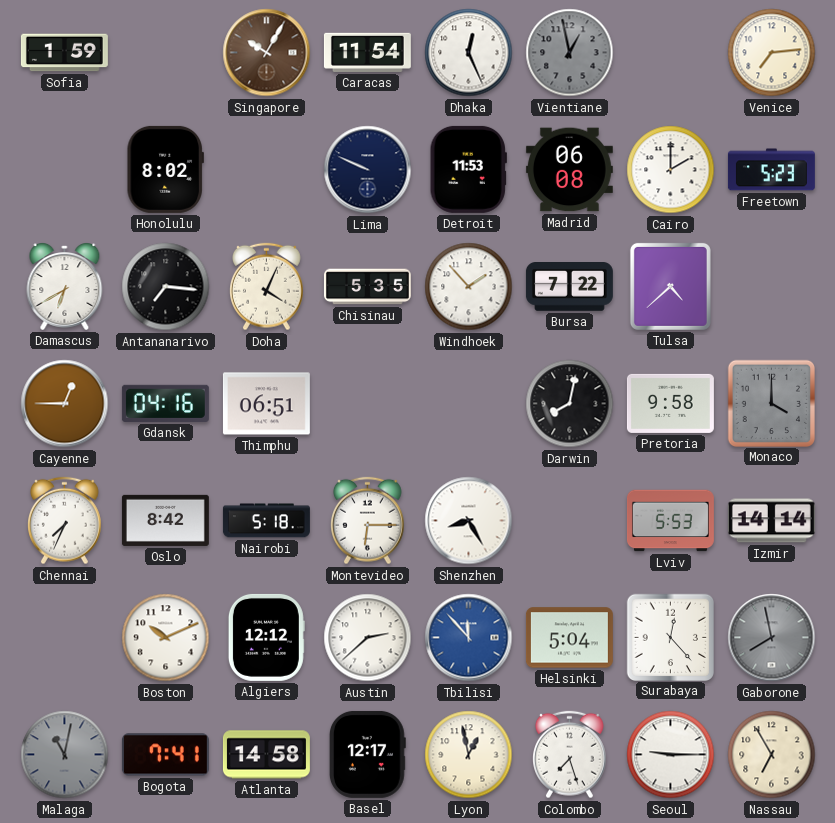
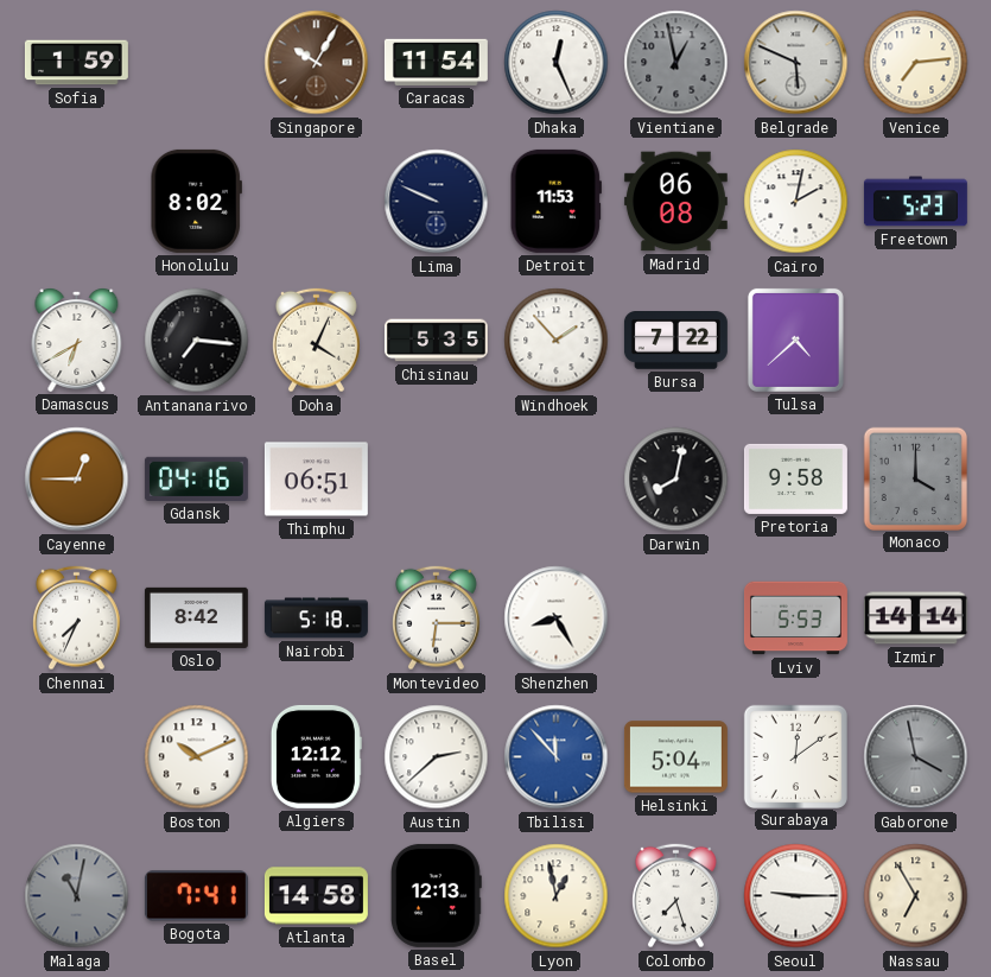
Belgrade: none -> 5:49 (796, 63)
Cairo: 2:00 -> 2:02 (796, 202)
Surabaya: 12:23 -> 12:09 (795, 756)
Gaborone: 7:58 -> 3:58 (916, 757)
Basel: 12:17 -> 12:13 (436, 895)
